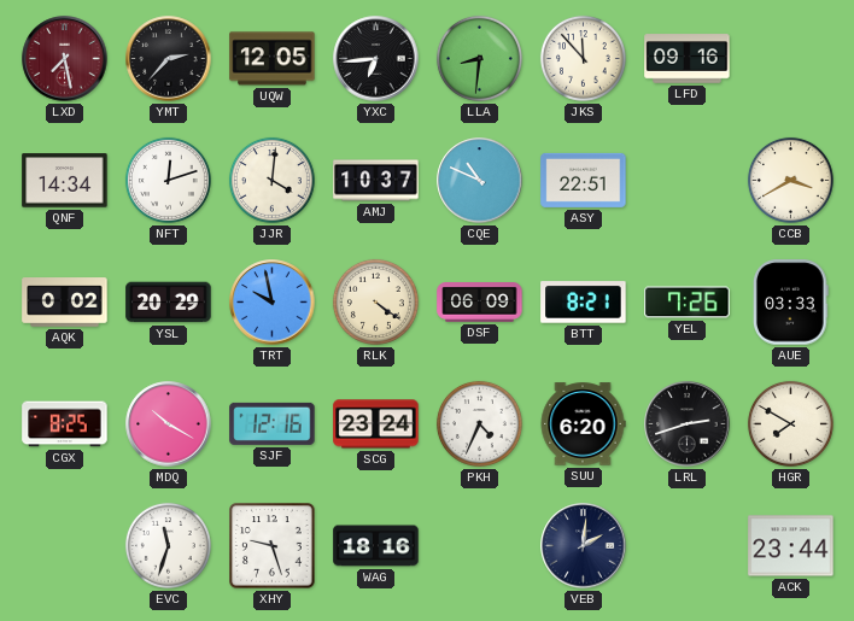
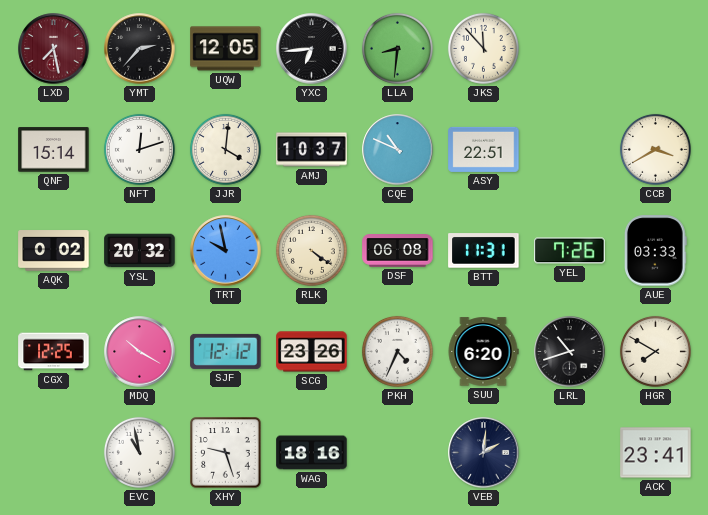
LFD: 09:16 -> none (688, 59)
QNF: 14:34 -> 15:14 (54, 150)
YSL: 20:29 -> 20:32 (140, 251)
DSF: 06:09 -> 06:08 (398, 251)
BTT: 8:21 -> 11:31 (484, 251)
CGX: 8:25 -> 12:25 (54, 352)
SJF: 12:16 -> 12:12 (226, 351)
SCG: 23:24 -> 23:26 (312, 352)
LRL: 2:42 -> 10:42 (570, 352)
EVC: 11:33 -> 10:58 (139, 452)
ACK: 23:44 -> 23:41 (656, 453)
